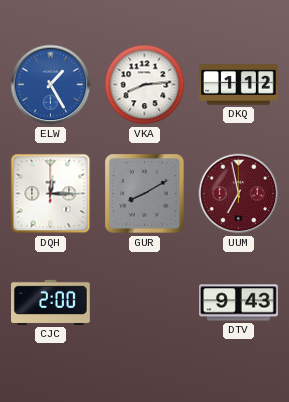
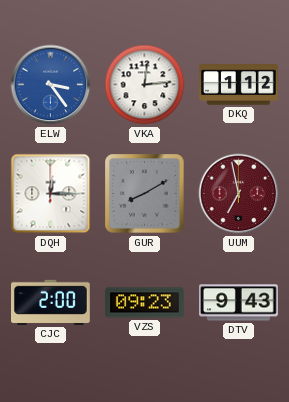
ELW: 1:25 -> 3:24 (51, 85)
VKA: 8:14 -> 12:14 (145, 85)
VZS: none -> 09:23 (145, 303)
